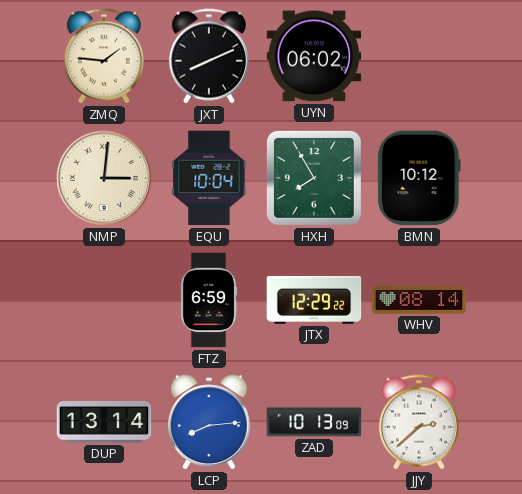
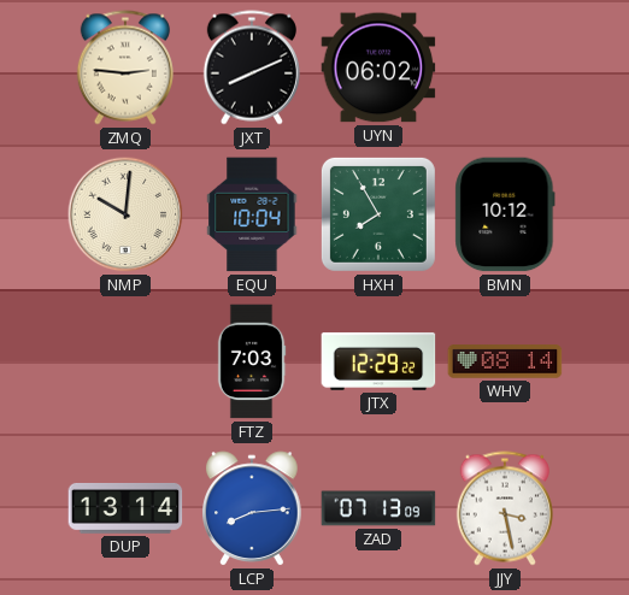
ZMQ: 1:46 -> 2:46 (125, 67)
NMP: 3:01 -> 10:01 (125, 214)
FTZ: 6:59 -> 7:03 (252, 361)
ZAD: 10:13 -> 07:13 (378, 508)
JJY: 2:38 -> 3:28 (505, 508)
